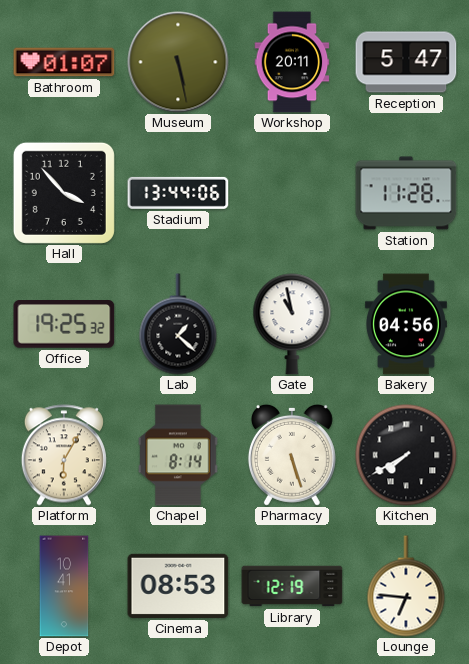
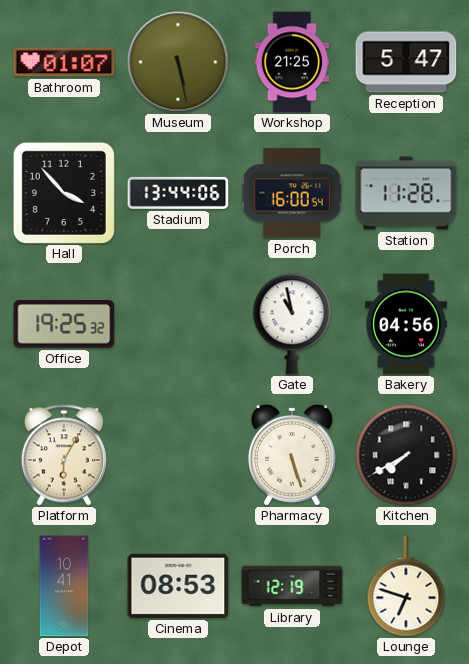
Workshop: 20:11 -> 21:25 (292, 62)
Porch: none -> 16:00 (292, 193)
Lab: 1:22 -> none (178, 324)
Chapel: 8:14 -> none (178, 455)
Lounge: 6:46 -> 6:48 (406, 586)
